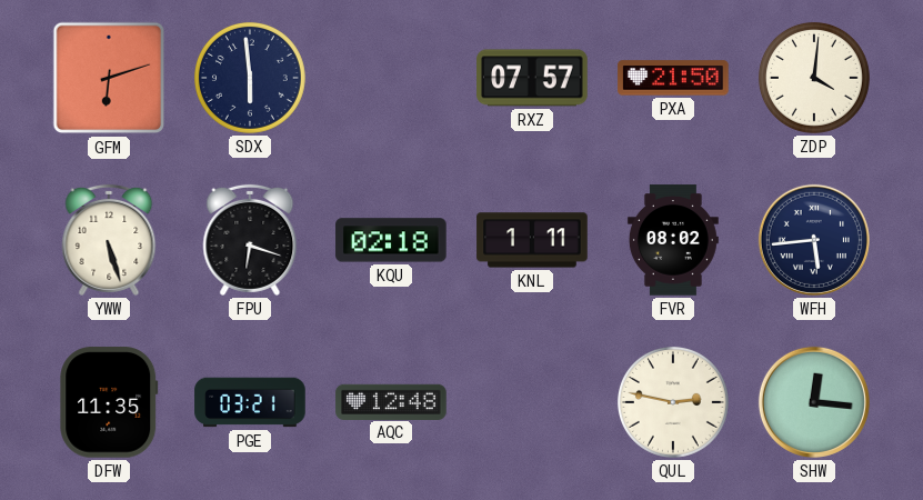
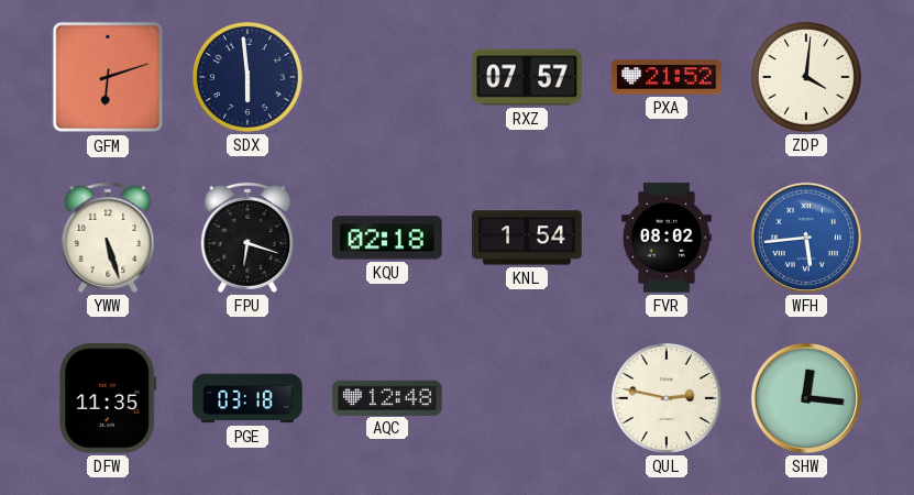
PXA: 21:50 -> 21:52 (667, 77)
KNL: 1:11 -> 1:54 (527, 238)
WFH dial: navy -> blue (806, 238)
PGE: 03:21 -> 03:18 (247, 398)
